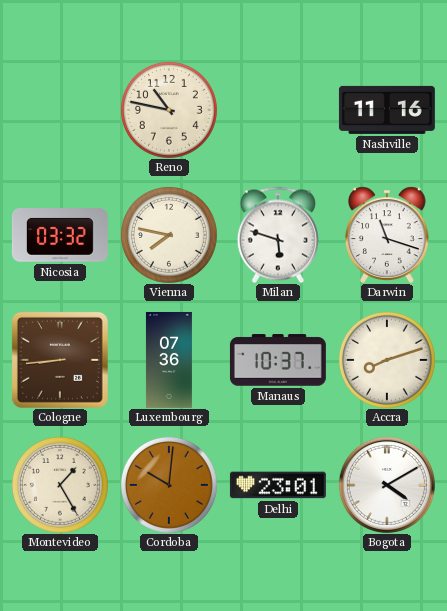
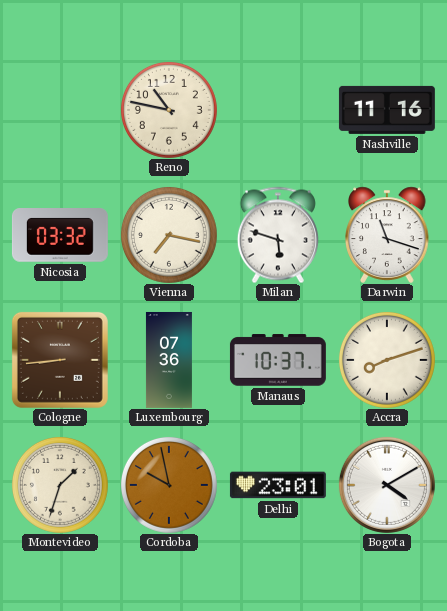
Vienna: 7:47 -> 7:17 (169, 235)
Montevideo: 1:25 -> 1:33 (60, 485)
Cordoba: 10:01 -> 9:58 (169, 485)
